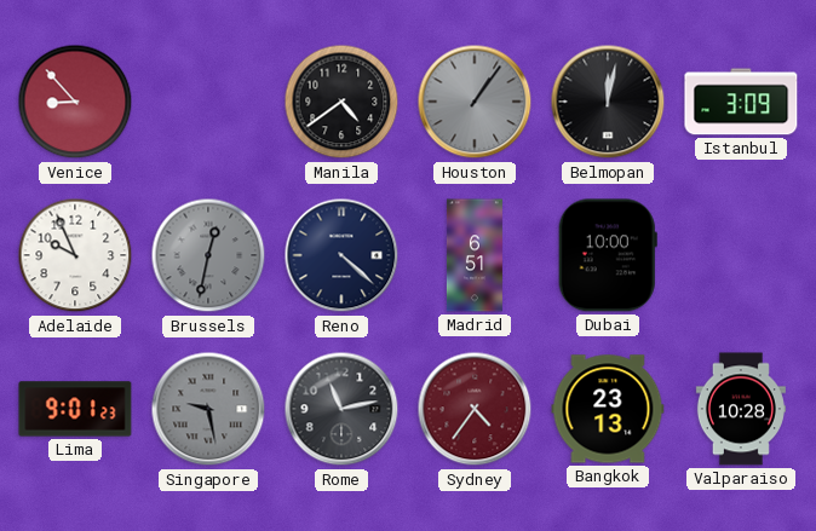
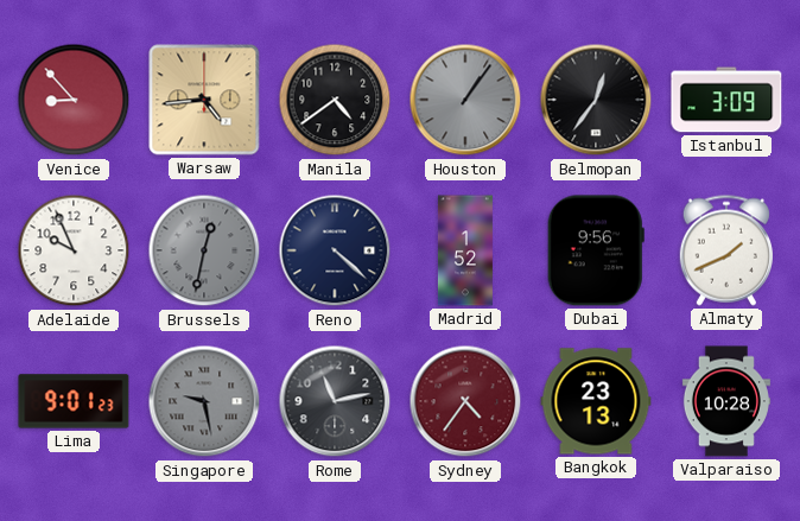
Warsaw: none -> 4:44 (204, 100)
Belmopan: 12:02 -> 12:36 (596, 100)
Madrid: 6:51 -> 1:52 (465, 250)
Dubai: 10:00 -> 9:56 (596, 250)
Almaty: none -> 1:41 (726, 250)
